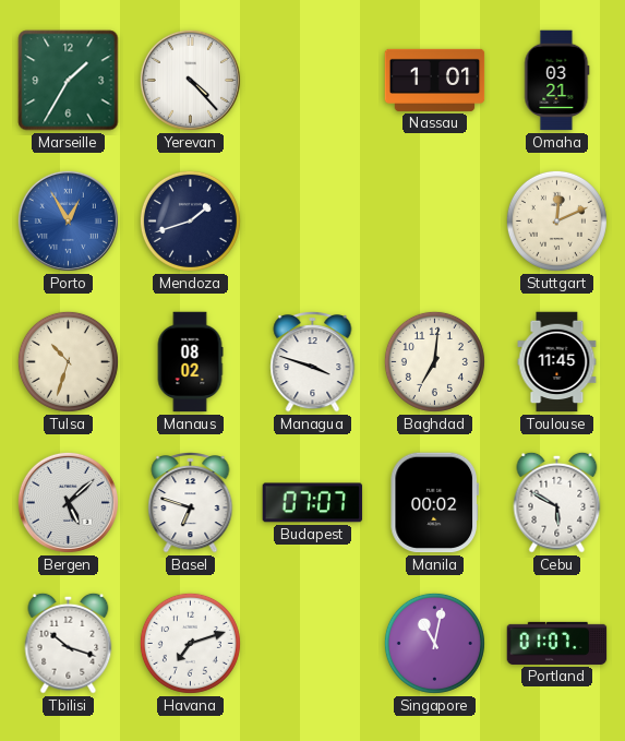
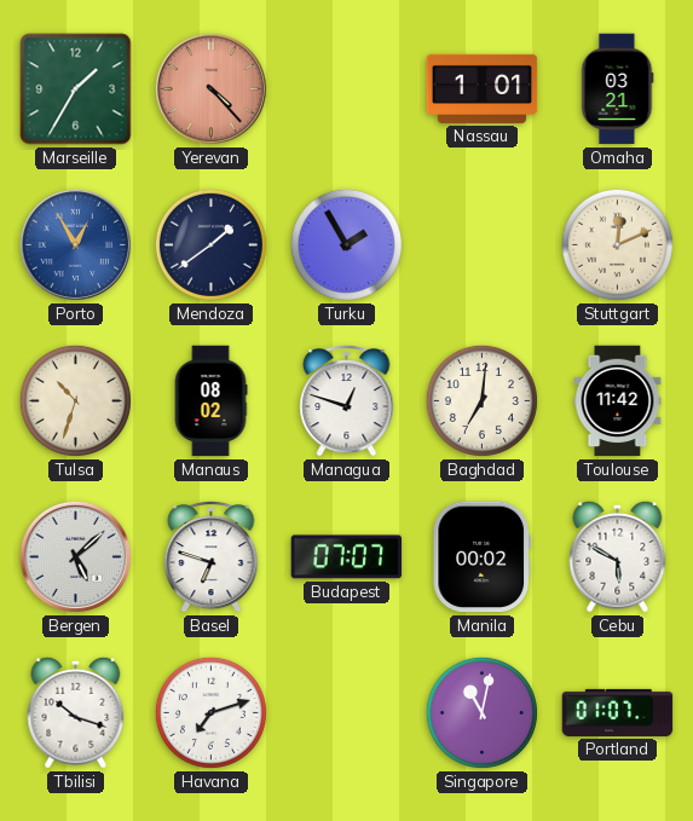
Yerevan dial: white -> salmon (210, 88)
Mendoza: 1:42 -> 1:39 (210, 244)
Turku: none -> 1:55 (346, 244)
Managua: 3:48 -> 12:48 (347, 401)
Toulouse: 11:45 -> 11:42 (618, 401)
